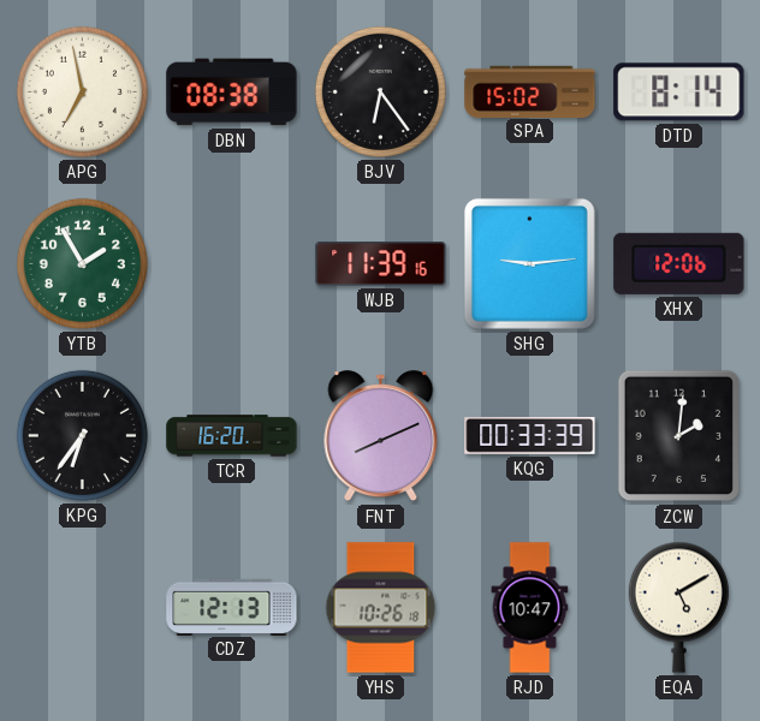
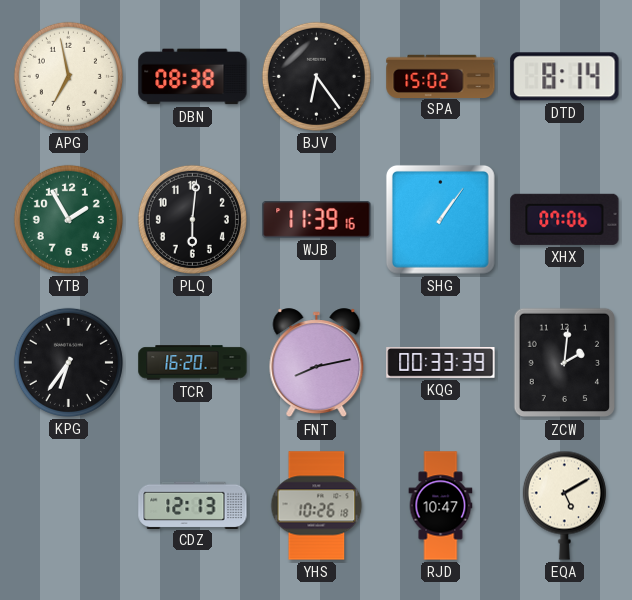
PLQ: none -> 6:01 (192, 219)
SHG: 9:14 -> 1:06 (440, 219)
XHX: 12:06 -> 07:06 (565, 219)
FNT: 8:11 -> 8:13 (317, 363)
